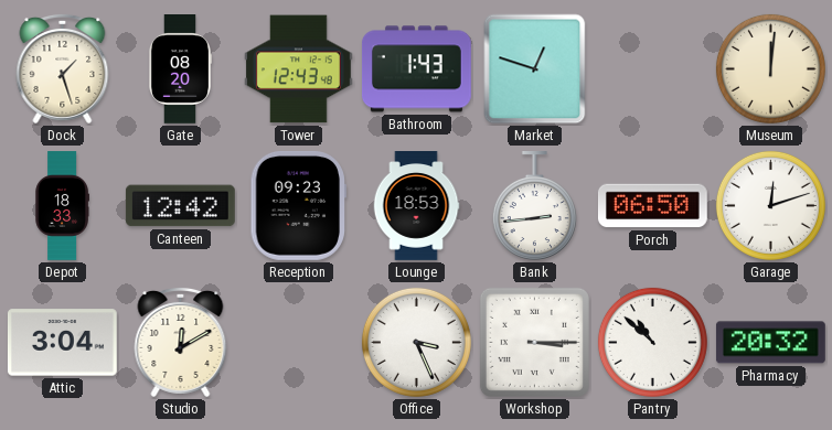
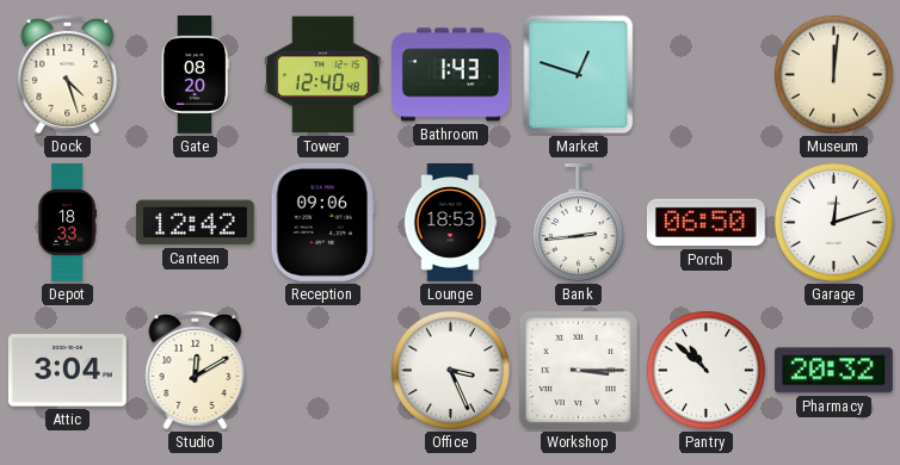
Dock: 1:27 -> 4:27 (68, 74)
Tower: 12:43 -> 12:40 (322, 75)
Reception: 09:23 -> 09:06 (322, 222)
